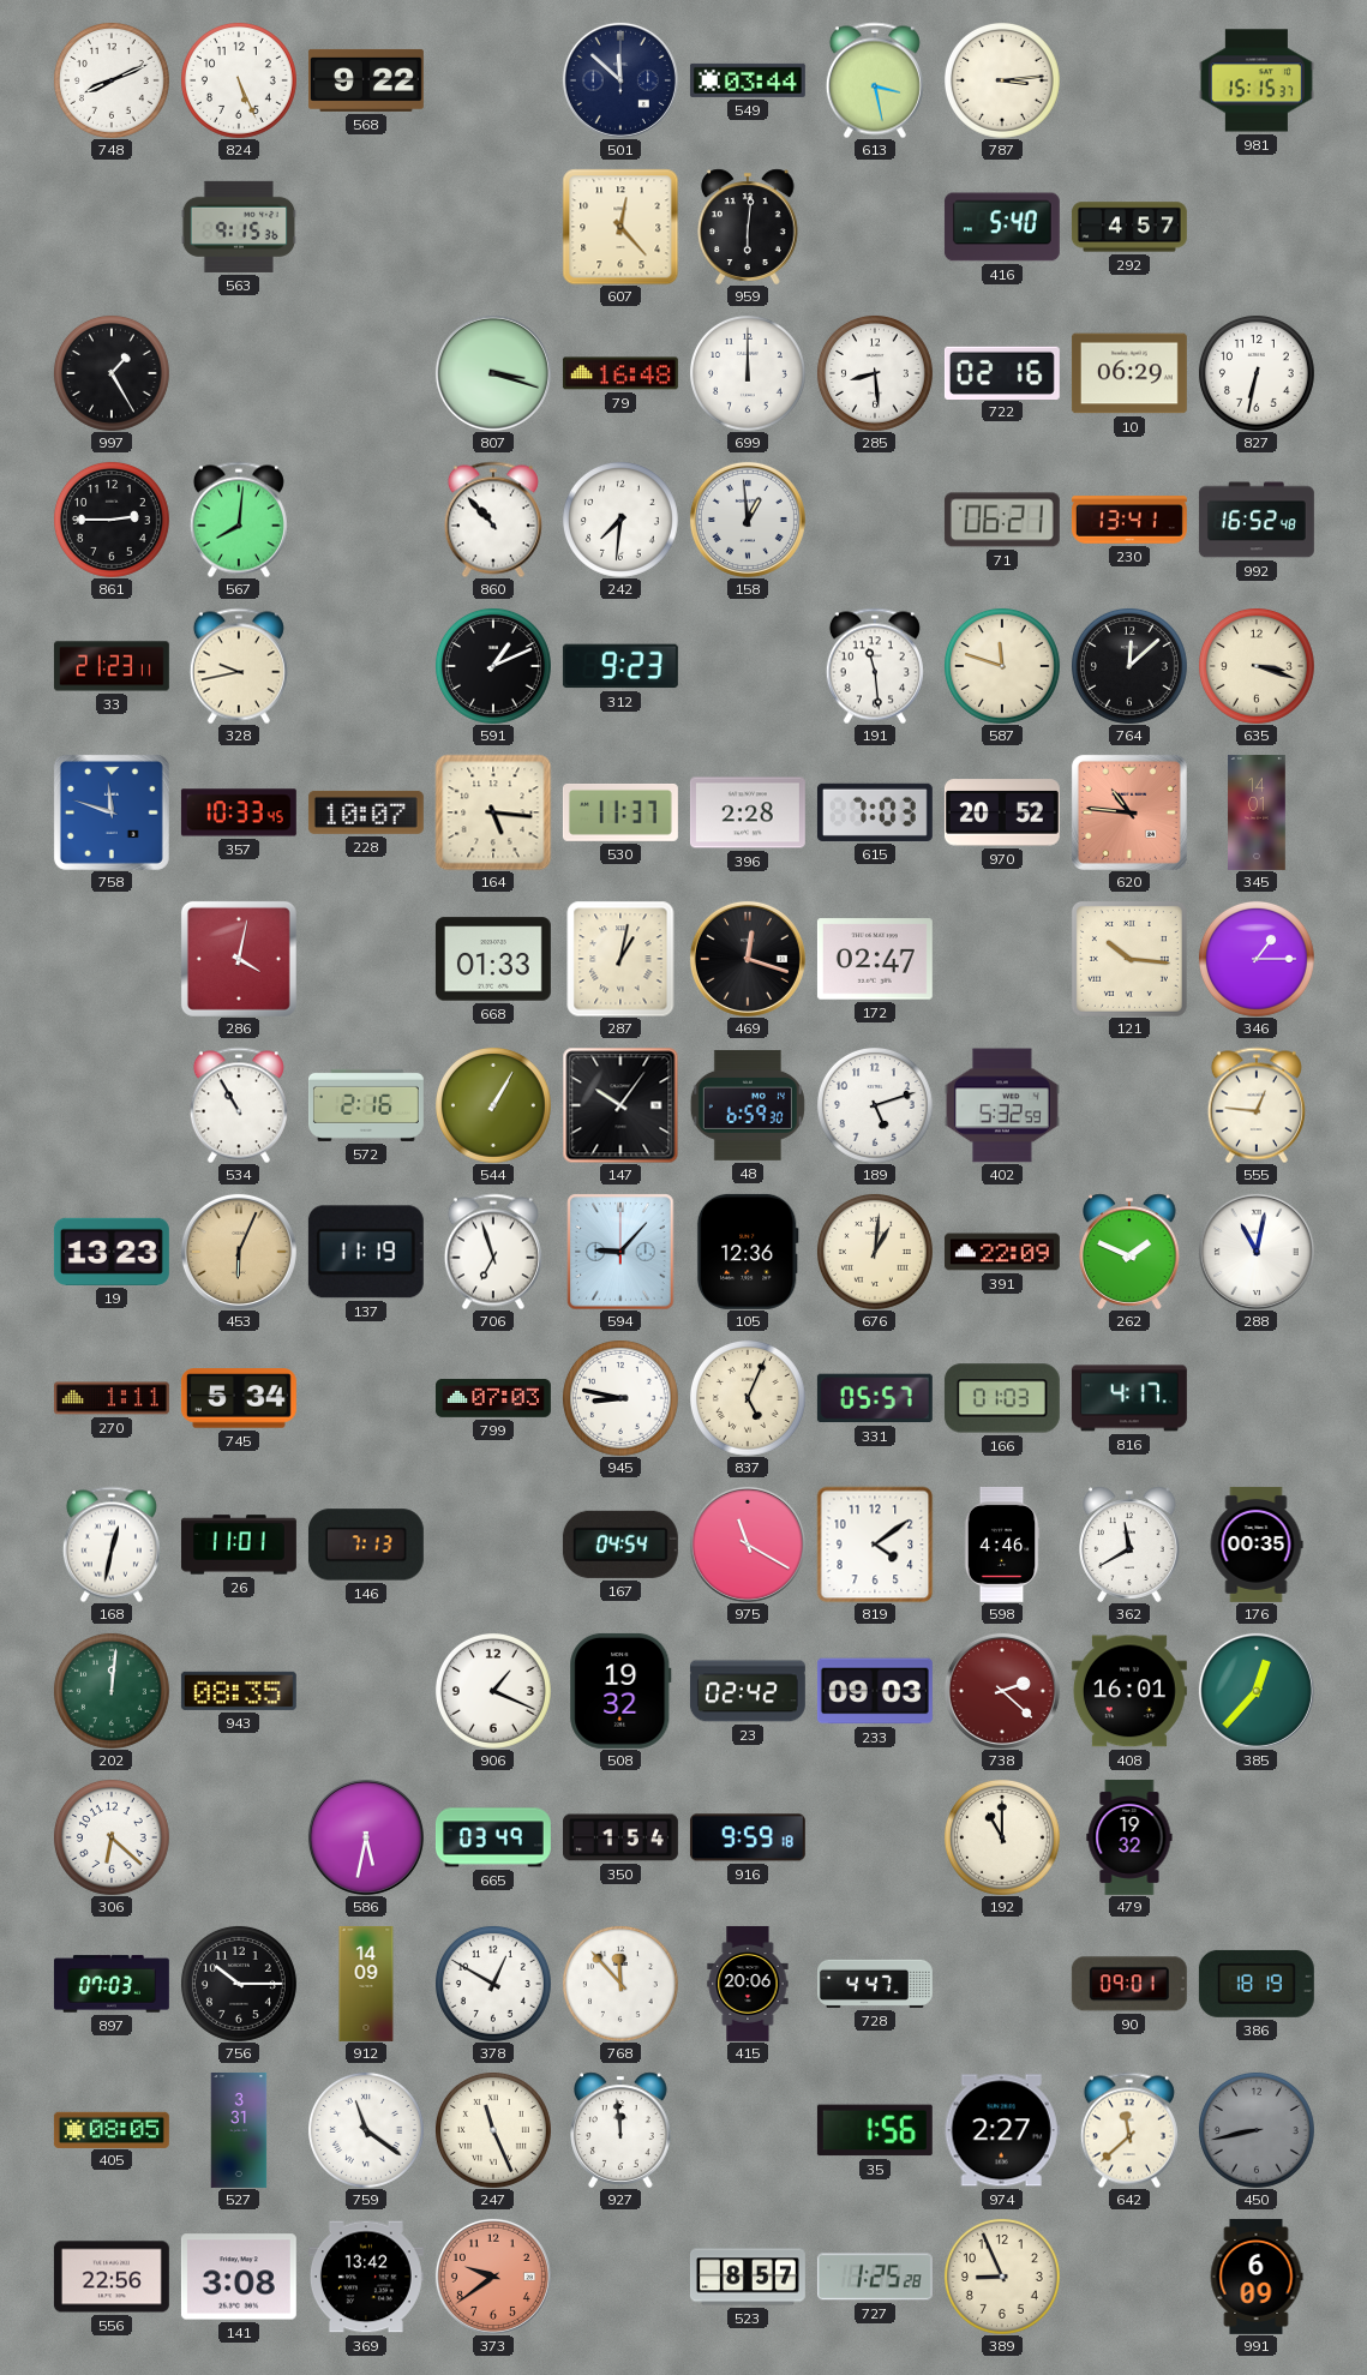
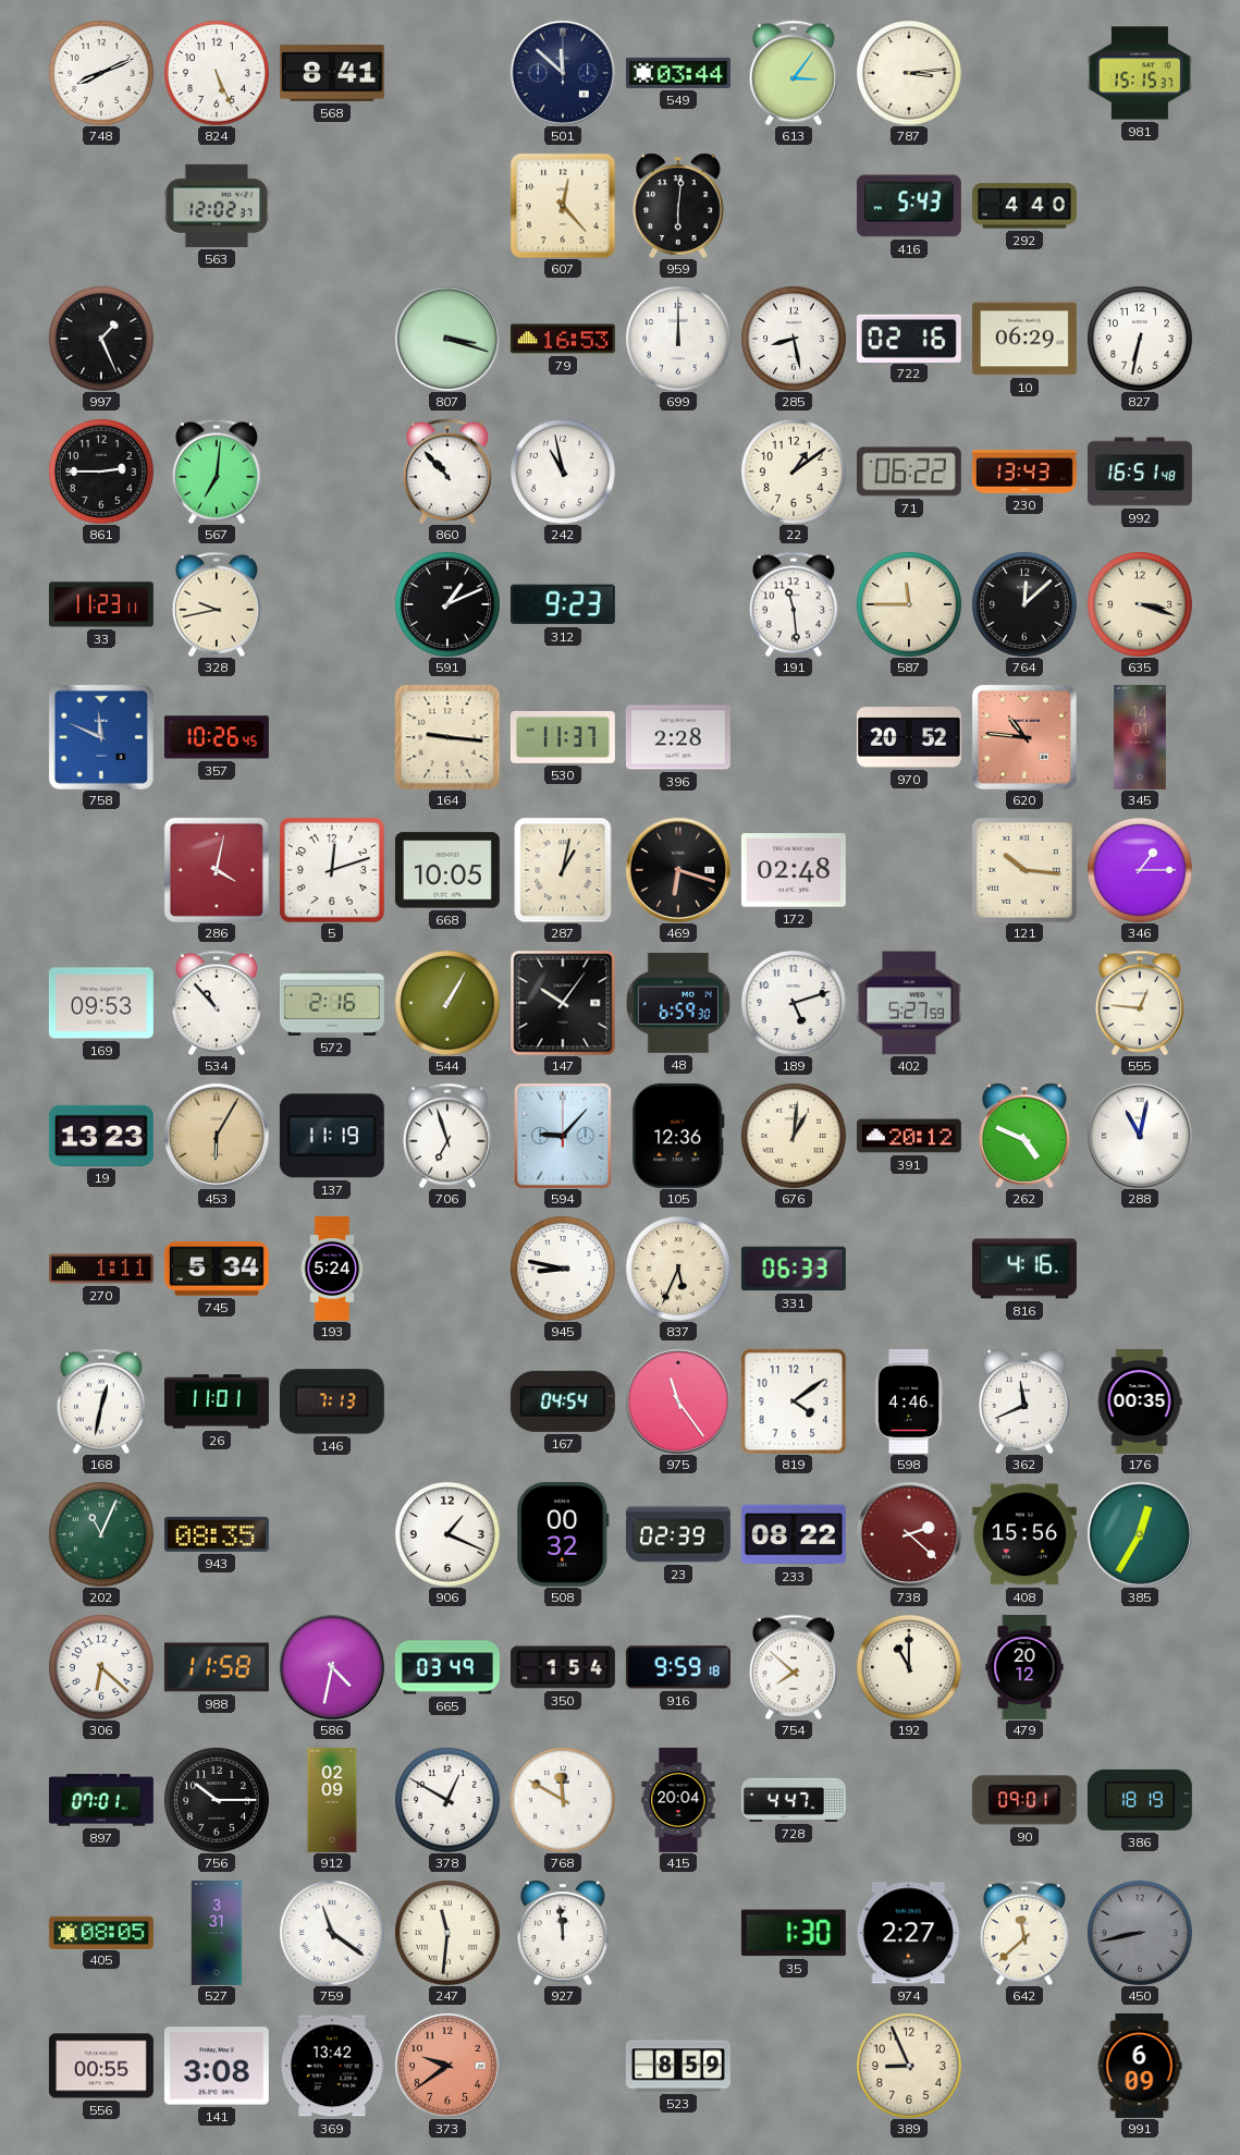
568: 9:22 -> 8:41 (332, 73)
613: 3:28 -> 3:06 (794, 73)
563: 9:15 -> 12:02 (217, 206)
416: 5:40 -> 5:43 (909, 206)
292: 4:57 -> 4:40 (1024, 206)
997: 1:25 -> 1:26 (101, 339)
79: 16:48 -> 16:53 (563, 339)
285: 8:29 -> 8:28 (794, 339)
567: 8:01 -> 7:01 (217, 472)
242: 7:31 -> 10:58 (563, 472)
158: 12:59 -> none (748, 520)
22: none -> 1:09 (794, 472)
71: 06:21 -> 06:22 (909, 472)
230: 13:41 -> 13:43 (1024, 472)
992: 16:52 -> 16:51 (1140, 472)
33: 21:23 -> 11:23 (101, 604)
587: 11:48 -> 11:45 (909, 604)
758: 11:48 -> 11:49 (101, 737)
357: 10:33 -> 10:26 (217, 737)
228: 10:07 -> none (366, 812)
164: 5:16 -> 9:16 (447, 737)
615: 7:03 -> none (875, 812)
5: none -> 12:12 (332, 870)
668: 01:33 -> 10:05 (447, 870)
469: 12:18 -> 6:18 (678, 870)
172: 02:47 -> 02:48 (794, 870)
169: none -> 09:53 (101, 1003)
534: 10:55 -> 10:53 (217, 1003)
402: 5:32 -> 5:27 (909, 1003)
453: 6:04 -> 6:05 (217, 1136)
391: 22:09 -> 20:12 (909, 1136)
262: 1:49 -> 4:49 (1024, 1136)
193: none -> 5:24 (332, 1269)
799: 07:03 -> none (493, 1398)
837: 5:04 -> 5:34 (678, 1269)
331: 05:57 -> 06:33 (794, 1269)
166: 01:03 -> none (1002, 1398)
816: 4:17 -> 4:16 (1024, 1269)
975: 11:20 -> 11:24 (678, 1401)
362: 11:40 -> 11:41 (1024, 1401)
202: 12:01 -> 11:04 (101, 1534)
508: 19:32 -> 00:32 (563, 1534)
23: 02:42 -> 02:39 (678, 1534)
233: 09:03 -> 08:22 (794, 1534)
408: 16:01 -> 15:56 (1024, 1534)
385: 12:37 -> 12:35 (1140, 1534)
988: none -> 11:58 (217, 1667)
586: 5:32 -> 4:32 (332, 1667)
754: none -> 7:52 (794, 1667)
479: 19:32 -> 20:12 (1024, 1667)
897: 07:03 -> 07:01 (101, 1800)
912: 14:09 -> 02:09 (332, 1800)
768: 11:53 -> 11:50 (563, 1800)
415: 20:06 -> 20:04 (678, 1800)
247: 11:26 -> 11:31 (447, 1933)
35: 1:56 -> 1:30 (794, 1933)
556: 22:56 -> 00:55 (101, 2066)
523: 8:57 -> 8:59 (678, 2066)
727: 1:25 -> none (875, 2277)
